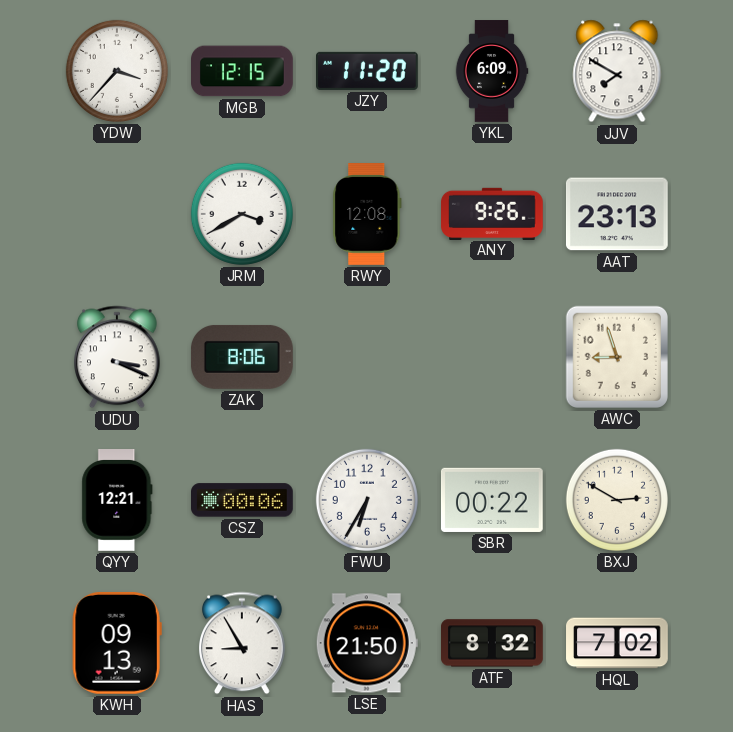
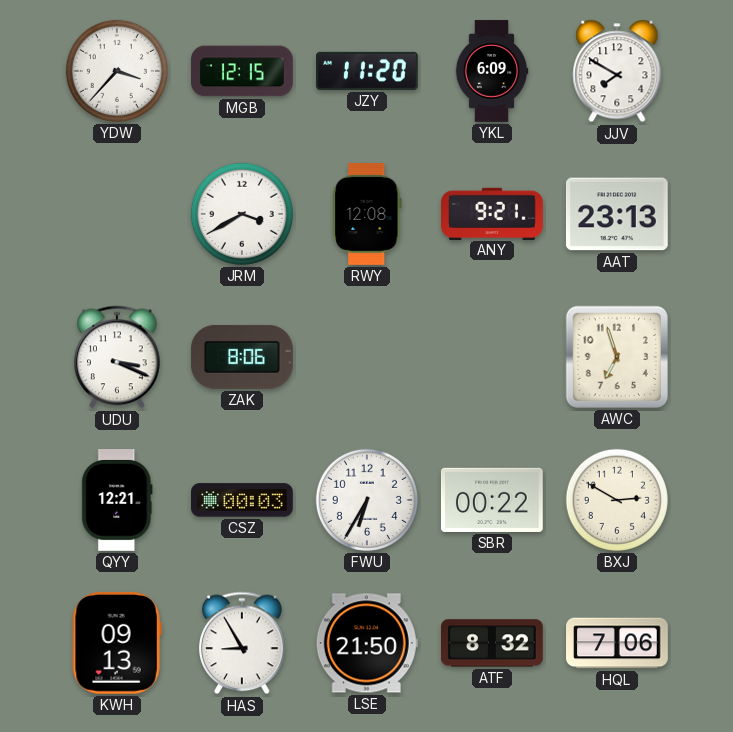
ANY: 9:26 -> 9:21 (492, 213)
AWC: 8:57 -> 6:57 (617, 357)
CSZ: 00:06 -> 00:03 (243, 500)
HQL: 7:02 -> 7:06 (617, 643)
